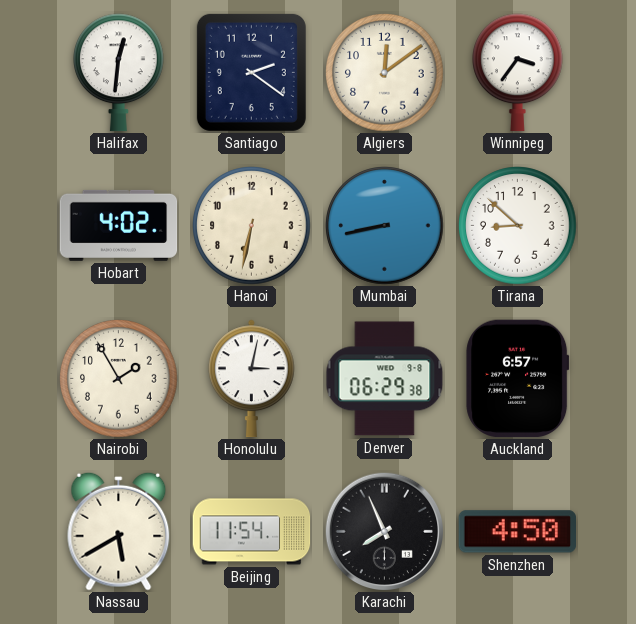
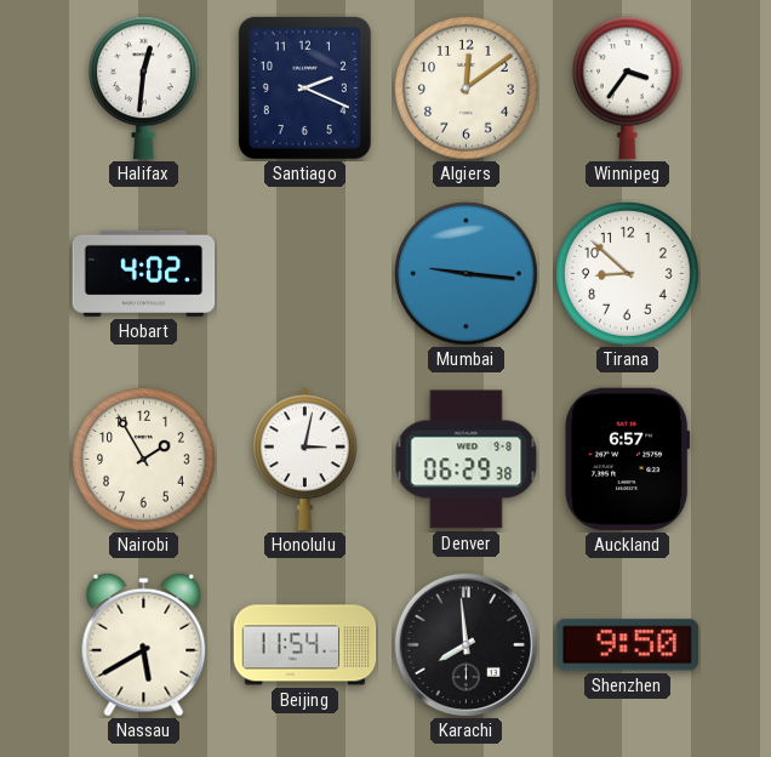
Santiago: 2:21 -> 2:19 (304, 87)
Hanoi: 6:32 -> none (252, 226)
Mumbai: 8:43 -> 9:16 (467, 274)
Karachi: 7:56 -> 7:59 (466, 644)
Shenzhen: 4:50 -> 9:50 (627, 645)
